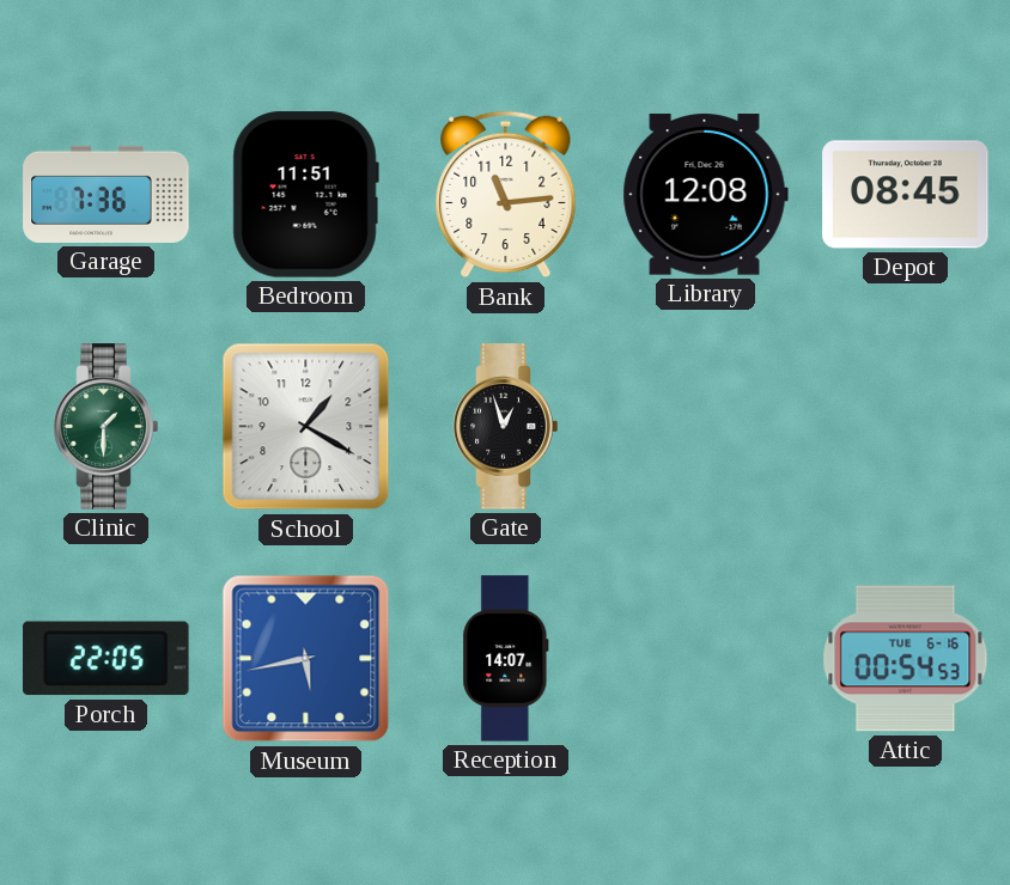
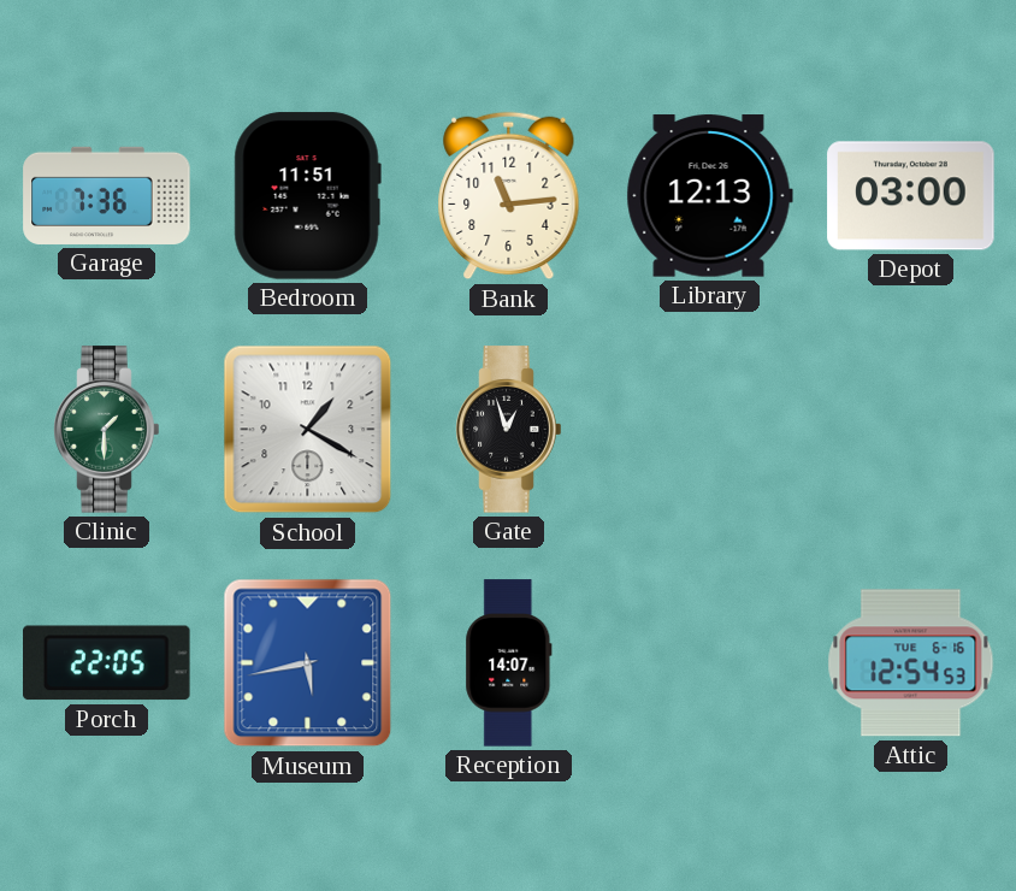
Library: 12:08 -> 12:13 (709, 196)
Depot: 08:45 -> 03:00 (911, 196)
Attic: 00:54 -> 12:54 (911, 663)
